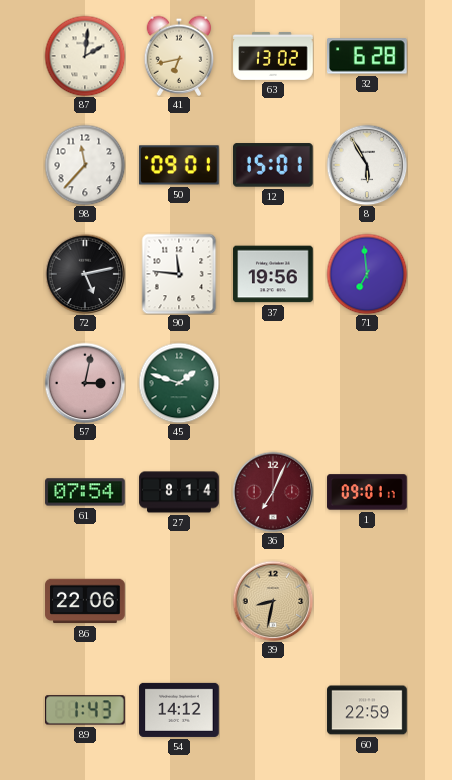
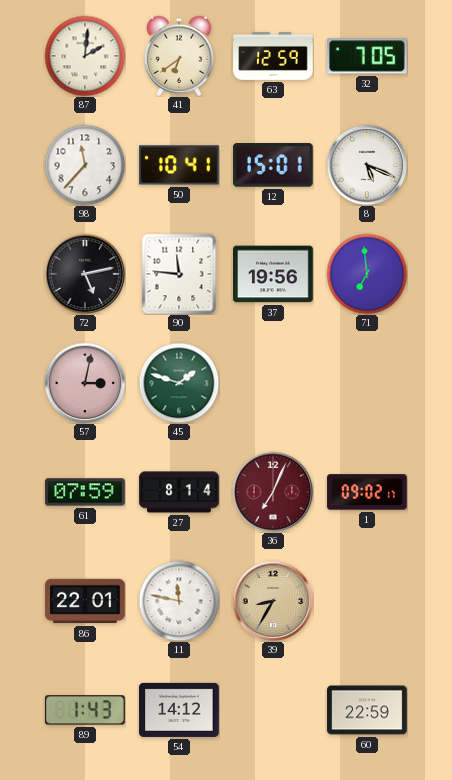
41: 6:43 -> 6:39 (179, 56)
63: 13:02 -> 12:59 (273, 56)
32: 6:28 -> 7:05 (368, 56)
50: 09:01 -> 10:41 (179, 165)
8: 5:55 -> 5:19 (367, 165)
61: 07:54 -> 07:59 (85, 492)
1: 09:01 -> 09:02 (367, 492)
86: 22:06 -> 22:01 (85, 601)
11: none -> 11:47 (179, 601)
39: 8:32 -> 8:35 (273, 601)
